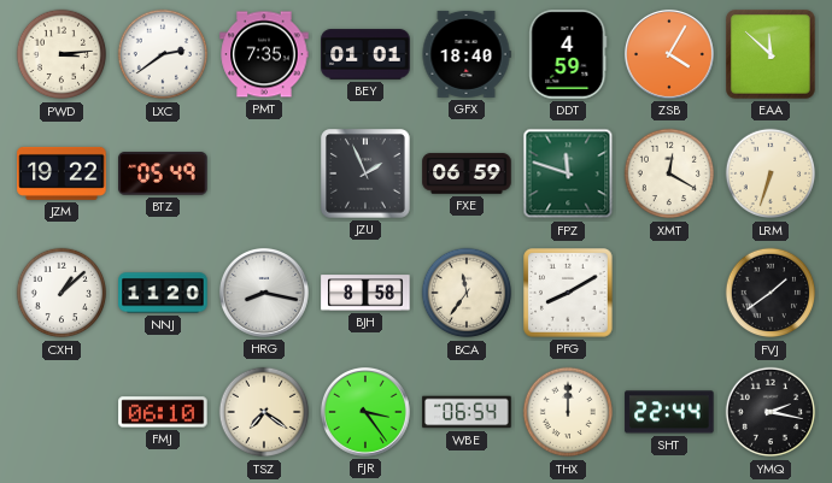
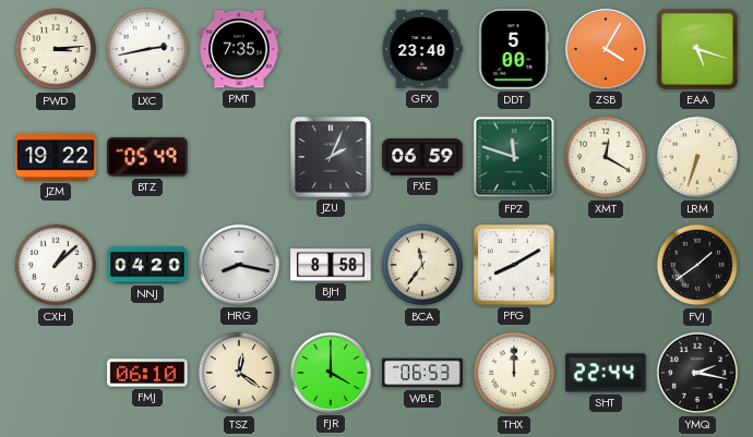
LXC: 2:39 -> 2:43 (147, 49)
BEY: 01:01 -> none (365, 54)
GFX: 18:40 -> 23:40 (422, 49)
DDT: 4:59 -> 5:00 (514, 49)
EAA: 11:52 -> 5:18 (697, 49)
JZU: 1:56 -> 2:04 (332, 158)
NNJ: 11:20 -> 04:20 (147, 265)
TSZ: 7:21 -> 12:21 (239, 373)
FJR: 3:24 -> 4:00 (331, 373)
WBE: 06:54 -> 06:53 (422, 373)
